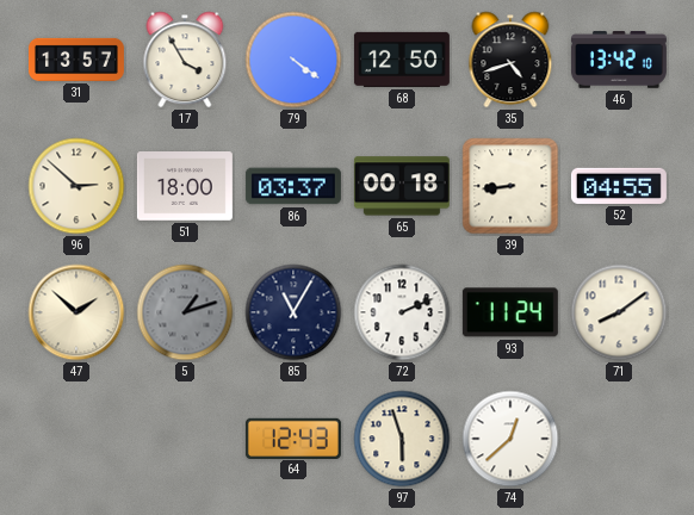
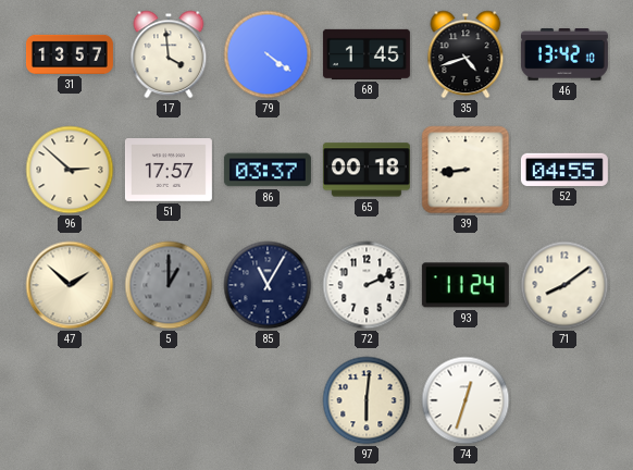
17: 3:55 -> 3:59 (169, 54)
68: 12:50 -> 1:45 (367, 54)
51: 18:00 -> 17:57 (169, 171)
5: 1:12 -> 1:00 (169, 285)
64: 12:43 -> none (293, 438)
97: 5:57 -> 6:01 (367, 400)
74: 12:38 -> 12:33 (466, 400)
